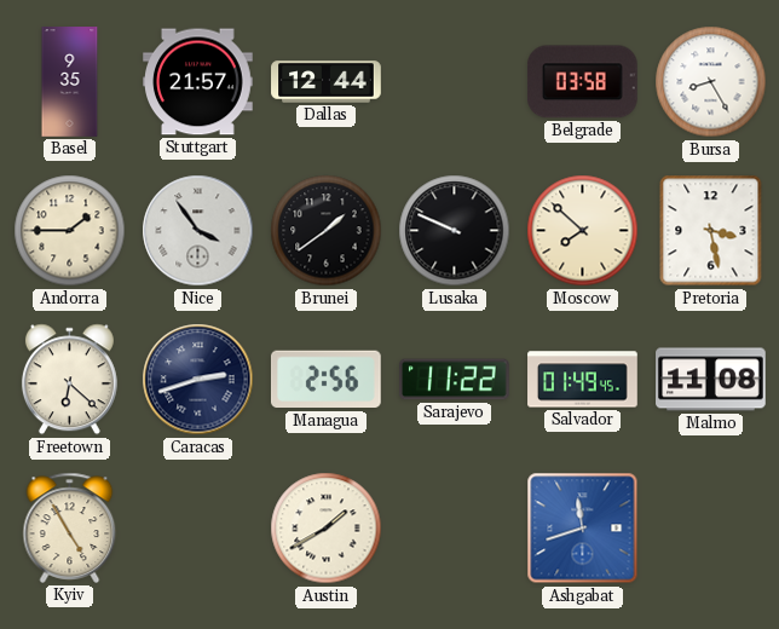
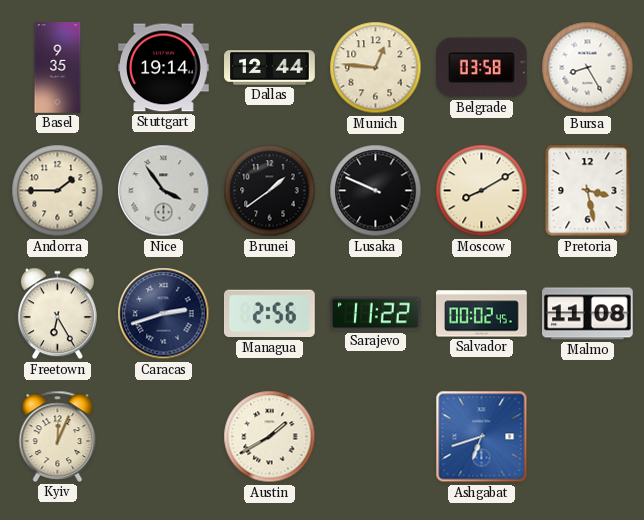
Stuttgart: 21:57 -> 19:14 (164, 68)
Munich: none -> 12:46 (376, 68)
Moscow: 7:52 -> 8:10 (482, 191)
Freetown: 6:22 -> 6:25 (57, 314)
Salvador: 01:49 -> 00:02 (482, 314)
Kyiv: 4:55 -> 12:04 (58, 436)
Ashgabat: 11:42 -> 6:42 (482, 437)
